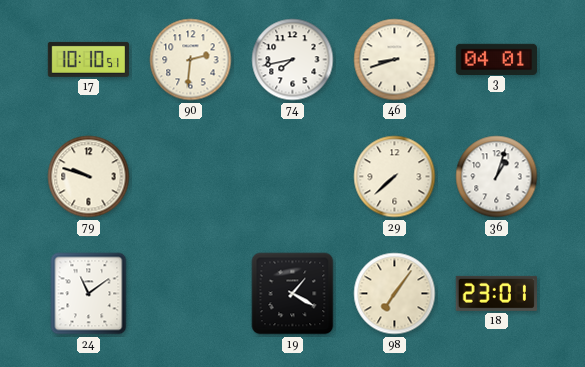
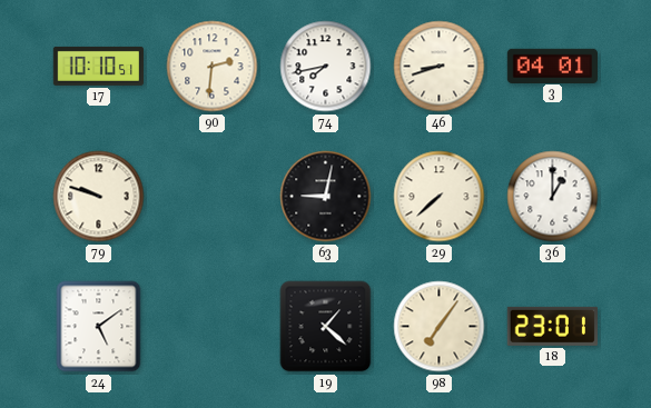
63: none -> 9:02 (326, 197)
36: 1:03 -> 1:00 (553, 197)
24: 11:09 -> 5:09 (99, 327)
19: 1:20 -> 1:22 (326, 327)
